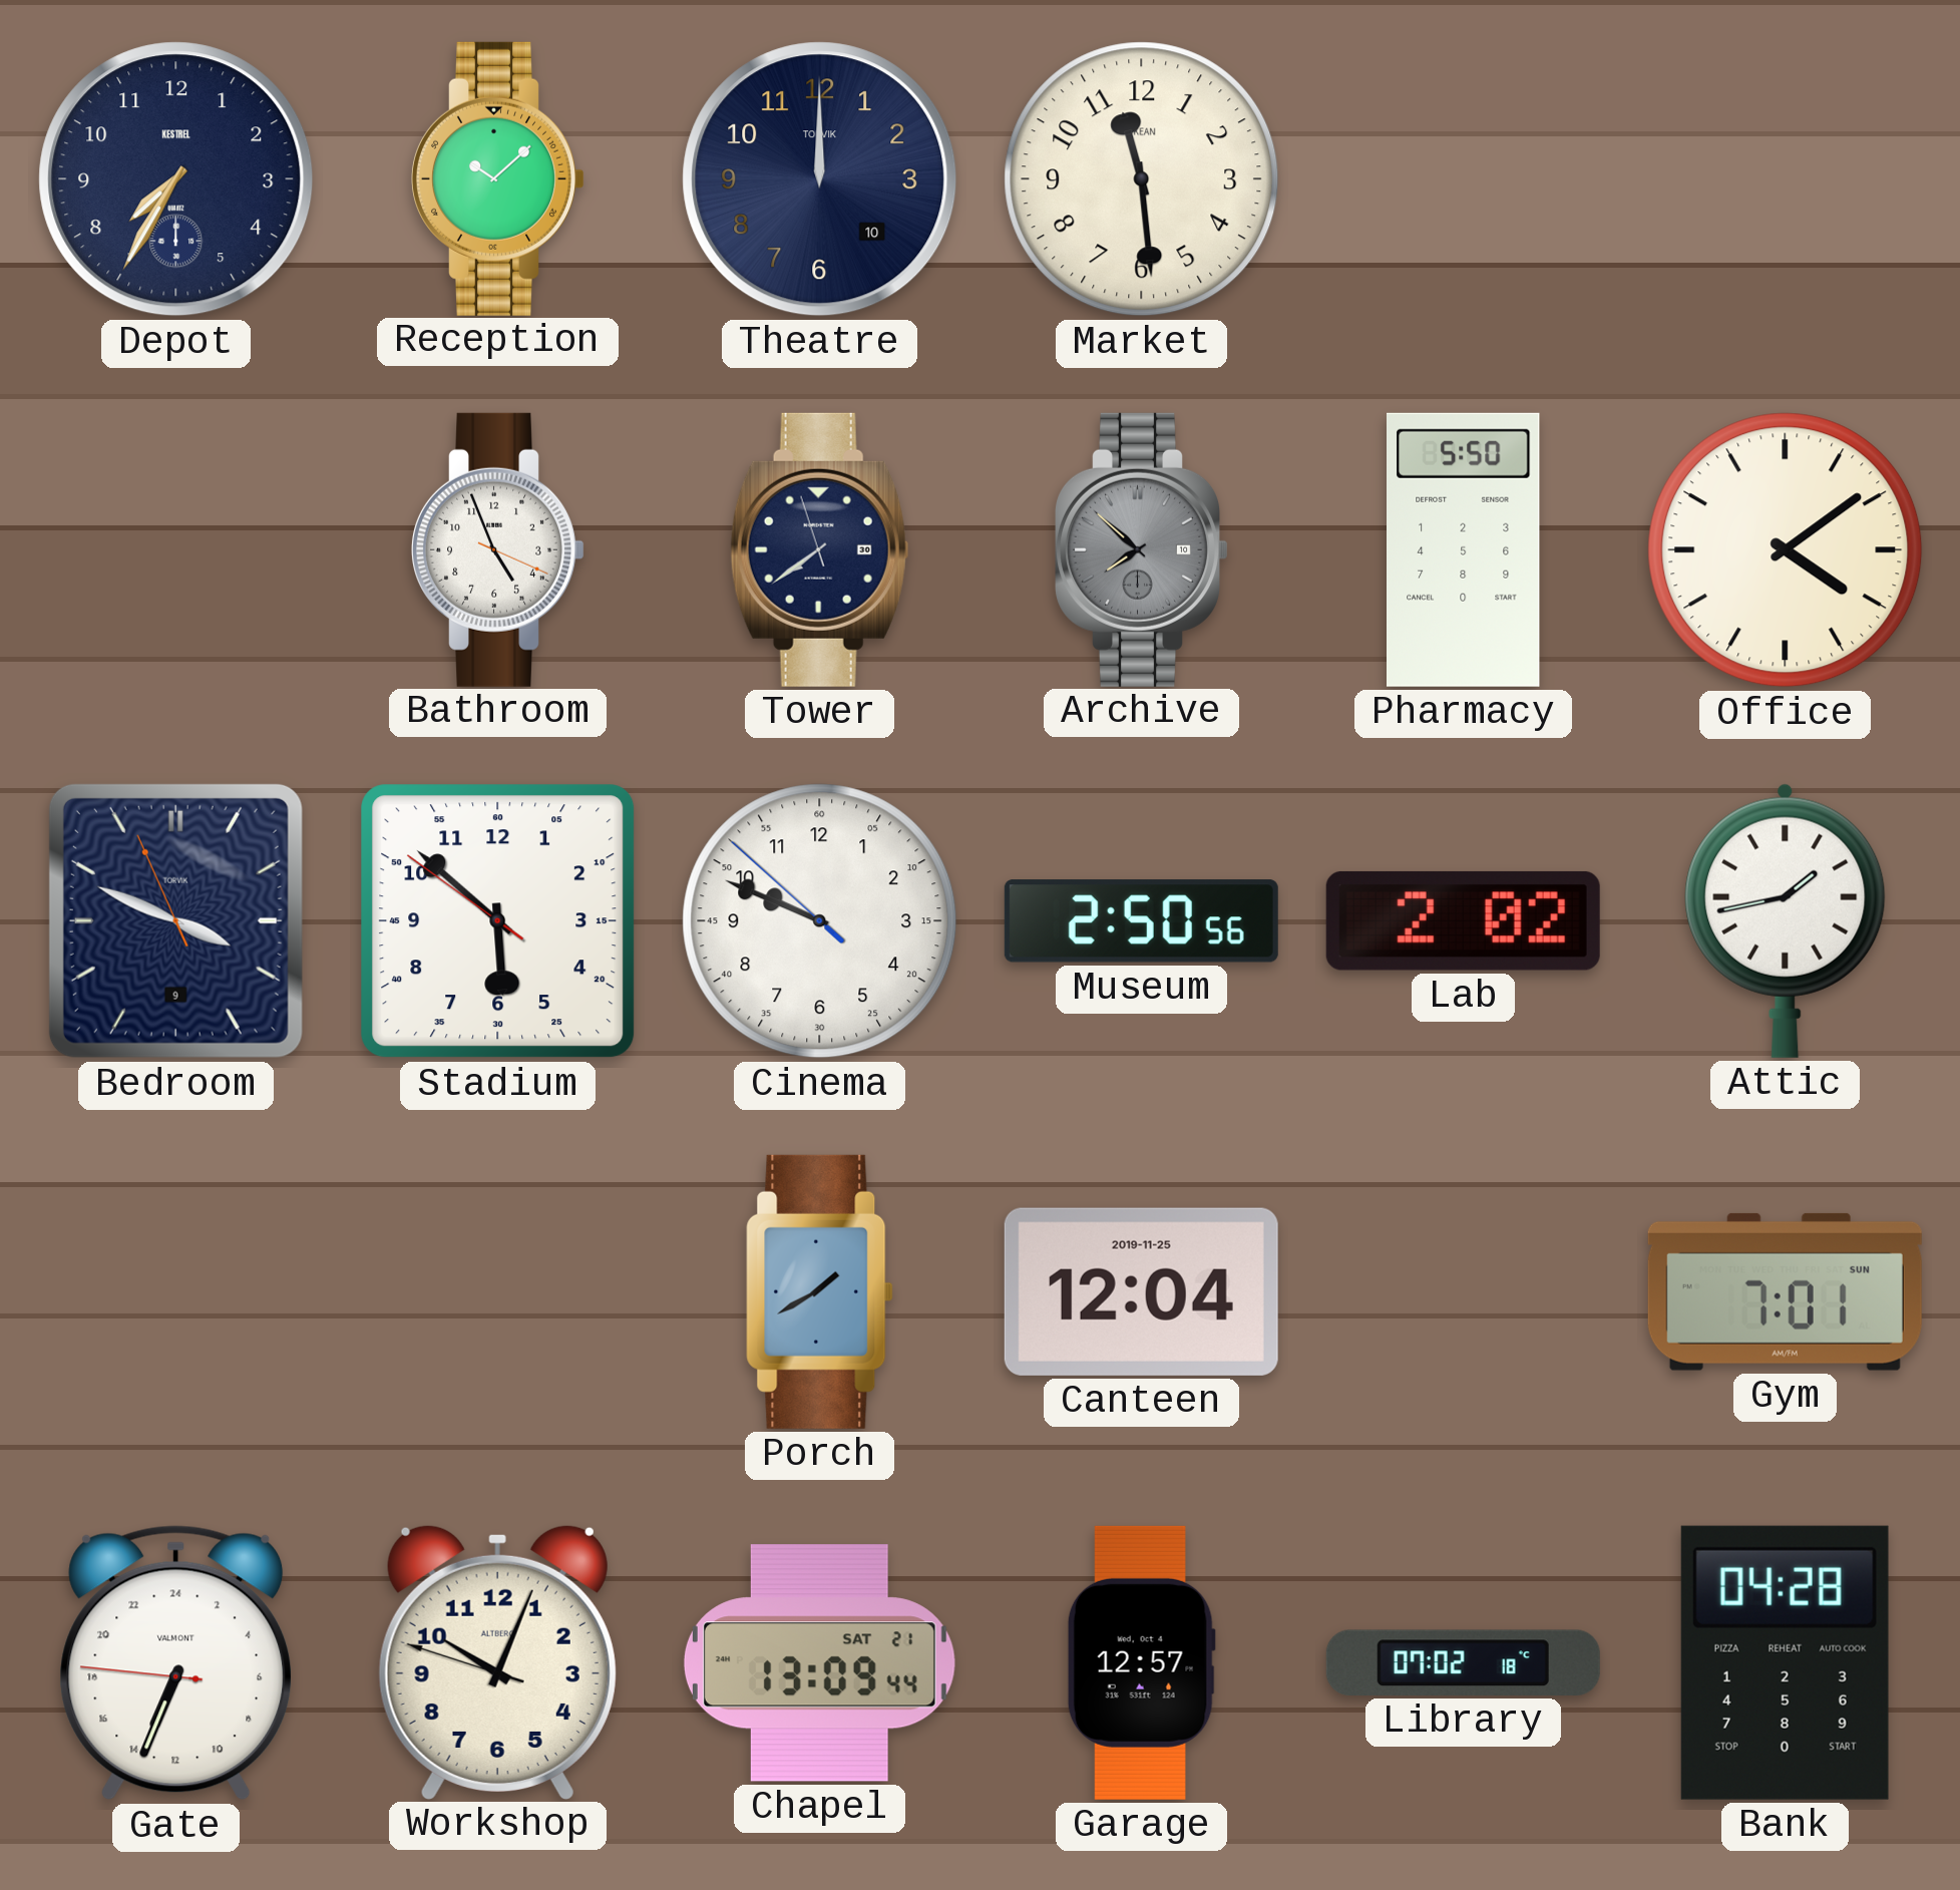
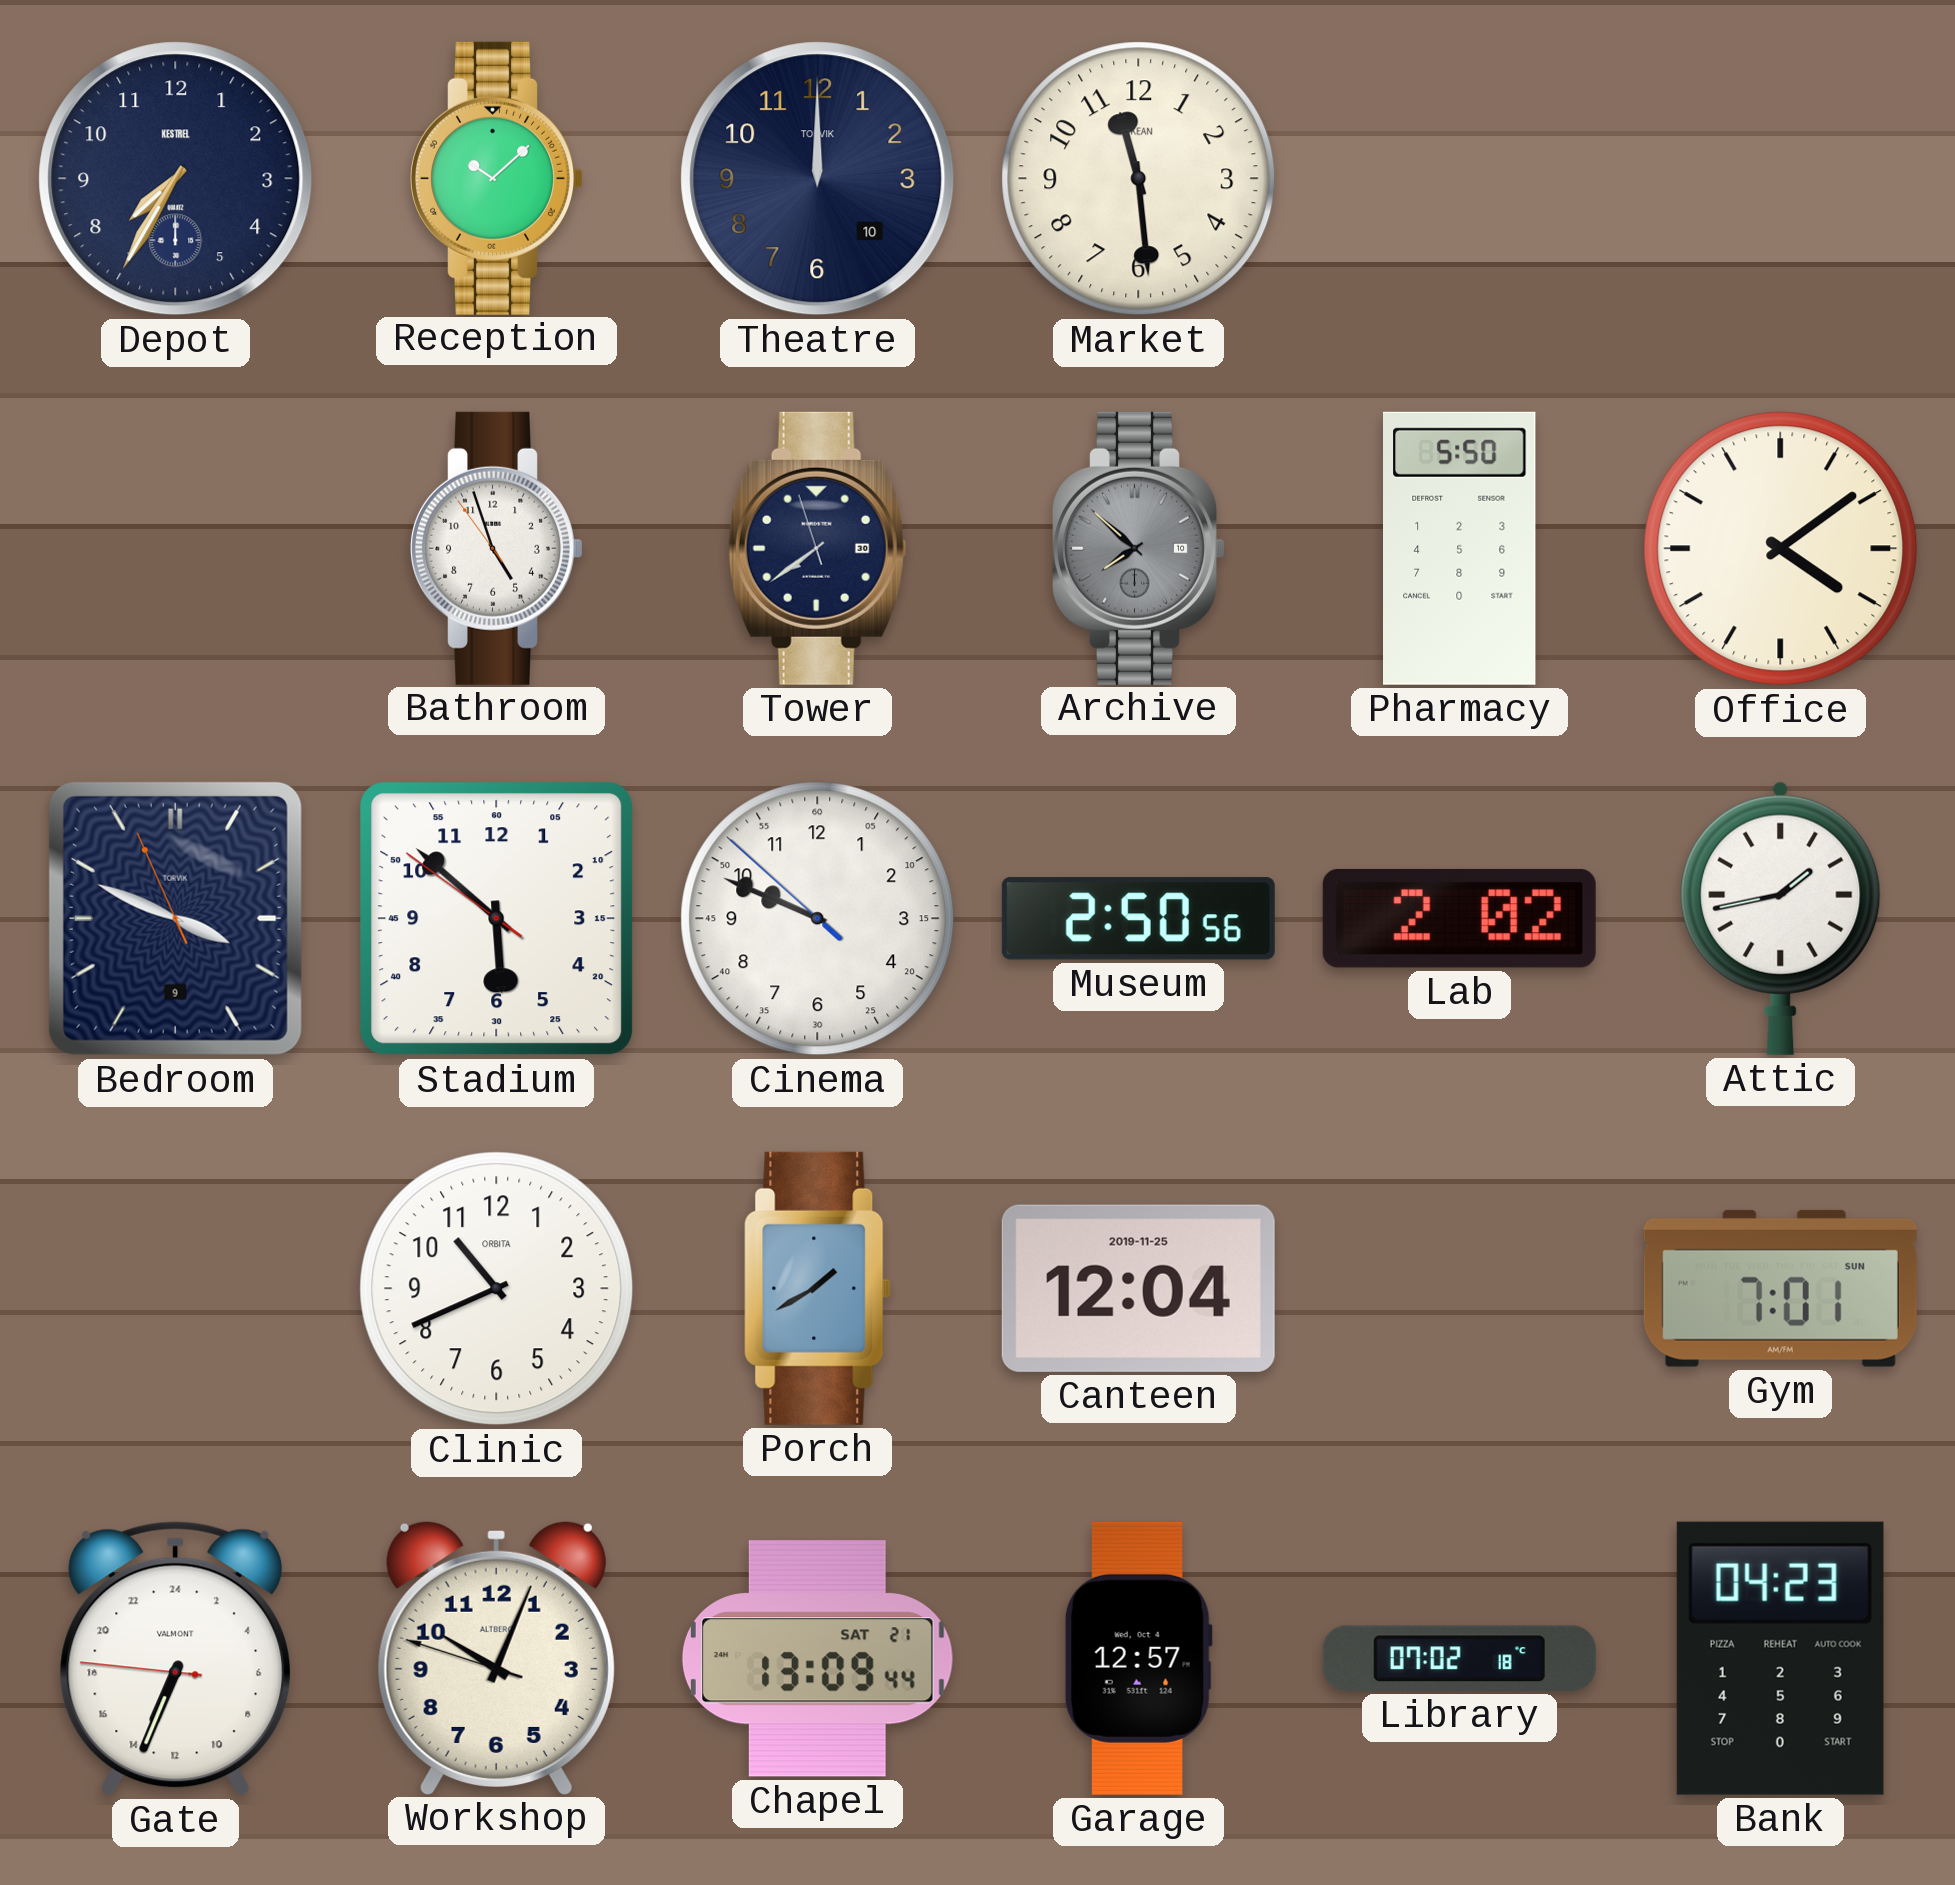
Bathroom: 4:56:19 -> 4:56:54 (497, 548)
Clinic: none -> 10:41 (497, 1289)
Bank: 04:28 -> 04:23 (1780, 1658)
